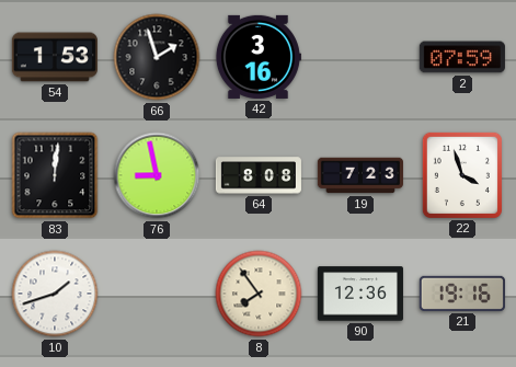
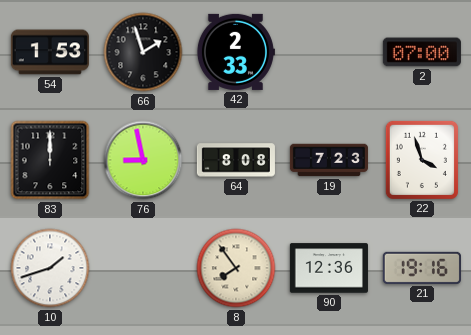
42: 3:16 -> 2:33 (235, 52)
2: 07:59 -> 07:00 (422, 52)
83: 12:01 -> 12:00 (50, 160)
